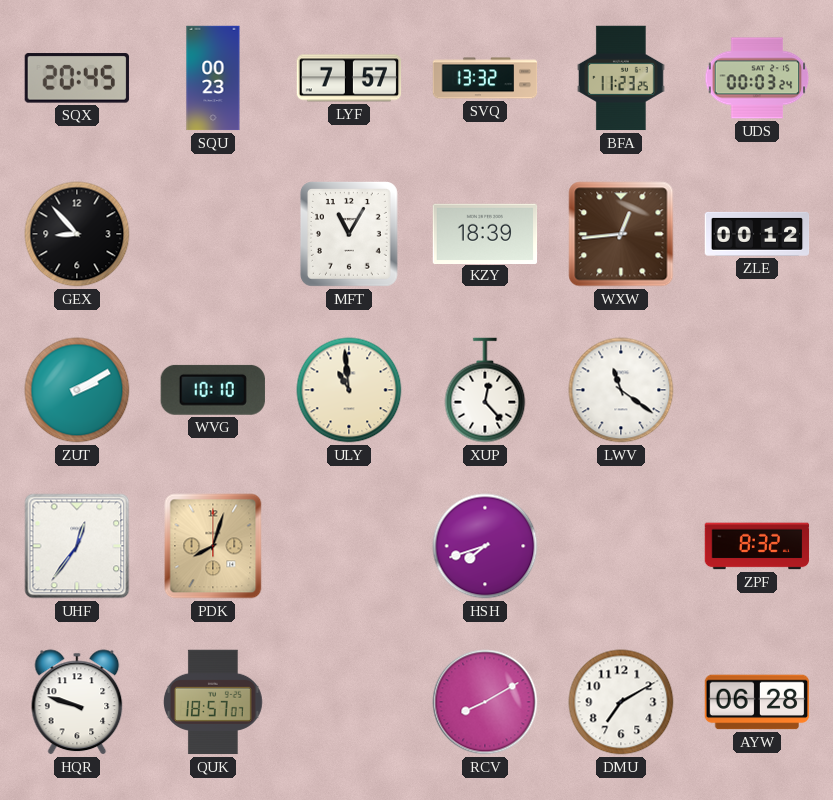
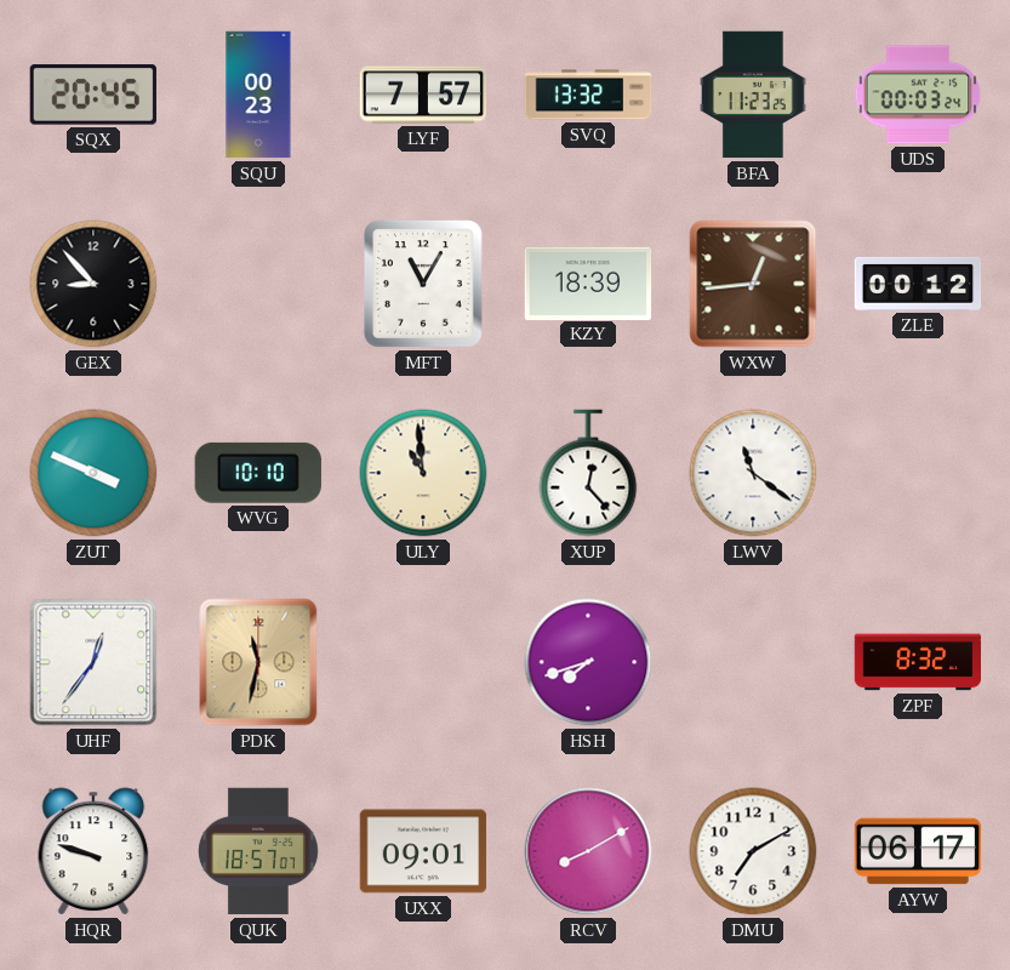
ZUT: 2:10 -> 3:49 (93, 473)
PDK: 8:03 -> 11:32 (258, 662)
UXX: none -> 09:01 (423, 851)
AYW: 06:28 -> 06:17 (918, 851)
